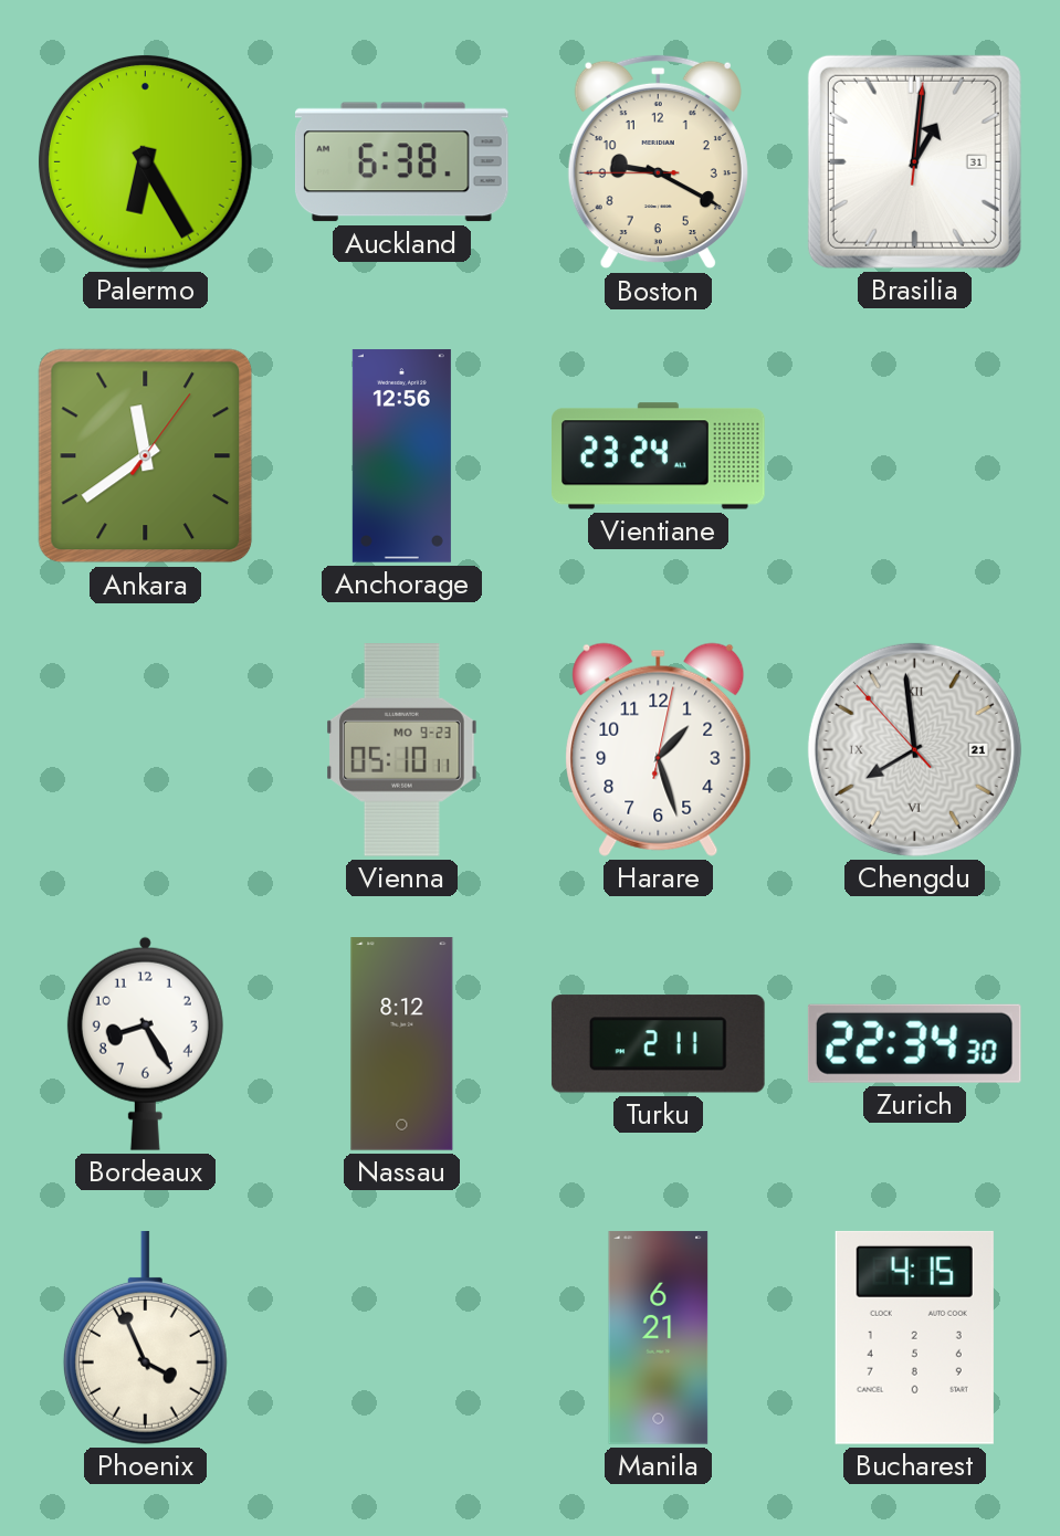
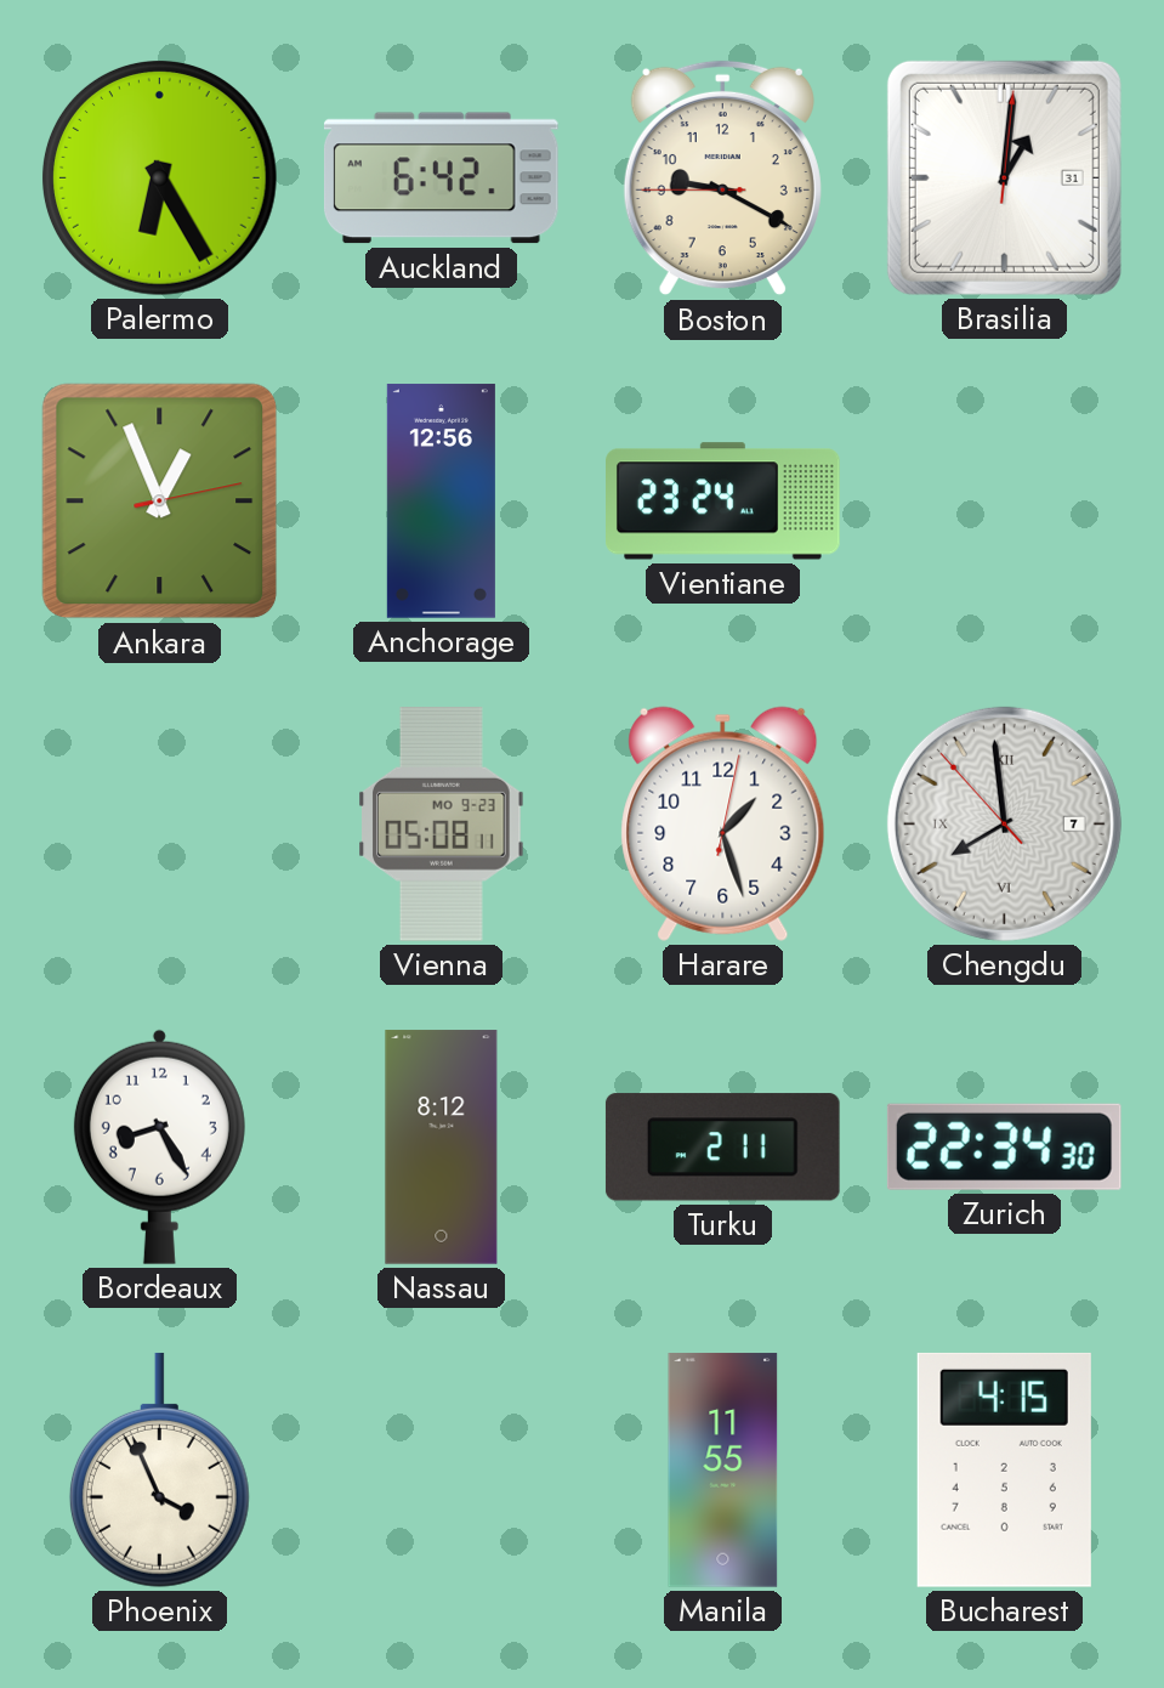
Auckland: 6:38 -> 6:42 (441, 179)
Ankara: 11:39 -> 12:56 (160, 502)
Vienna: 05:10 -> 05:08 (442, 825)
Chengdu date: 21 -> 7 (1004, 823)
Manila: 6:21 -> 11:55 (723, 1471)
